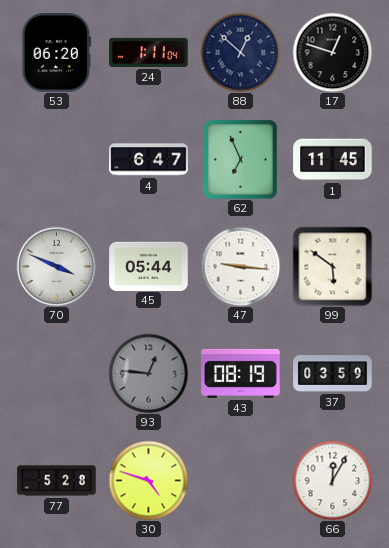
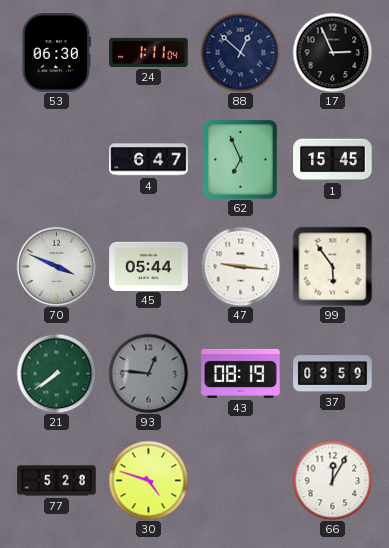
53: 06:20 -> 06:30 (57, 53)
17: 12:48 -> 2:56 (332, 52)
1: 11:45 -> 15:45 (333, 160)
99: 5:51 -> 5:54 (332, 266)
21: none -> 7:39 (56, 373)
